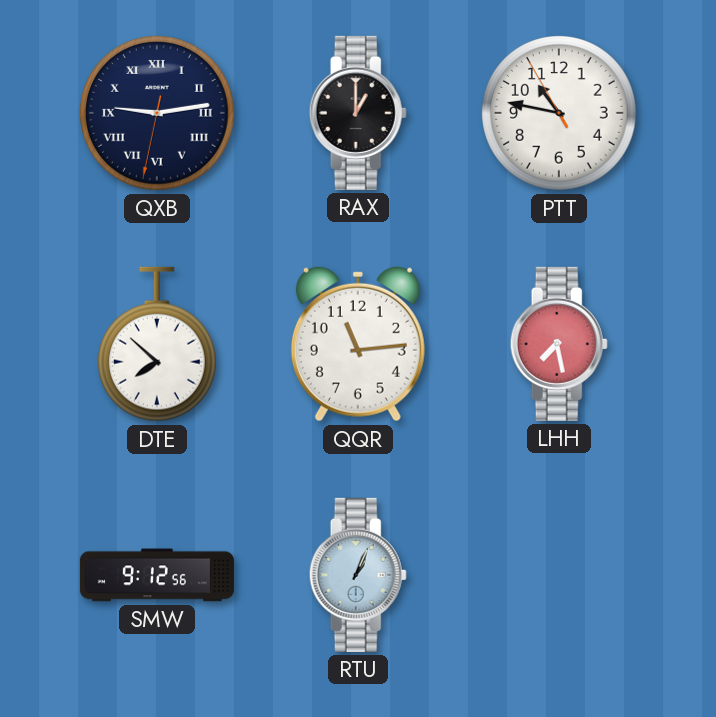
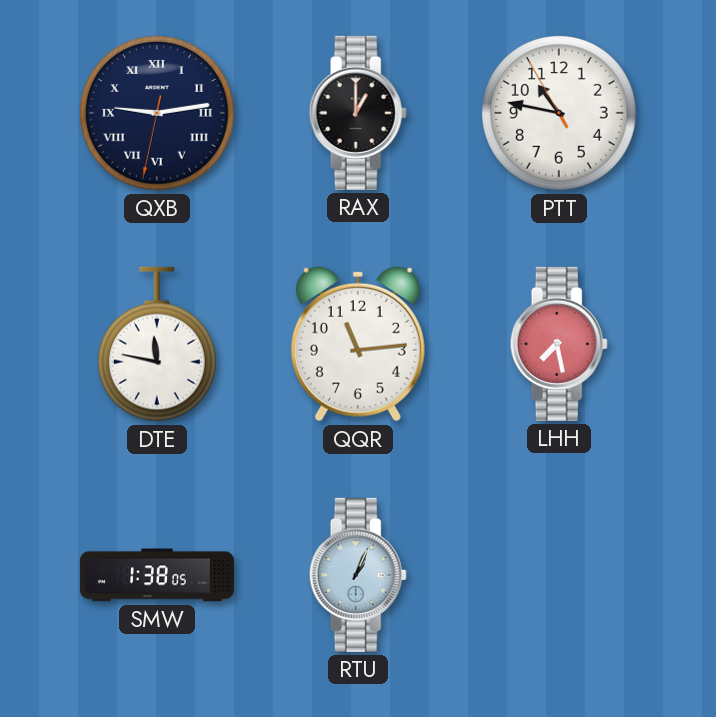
DTE: 7:52 -> 11:47 (157, 344)
SMW: 9:12 -> 1:38 (157, 575)
